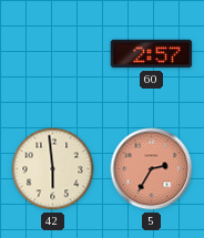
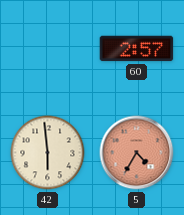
5: 2:35 -> 4:35 (137, 153)
